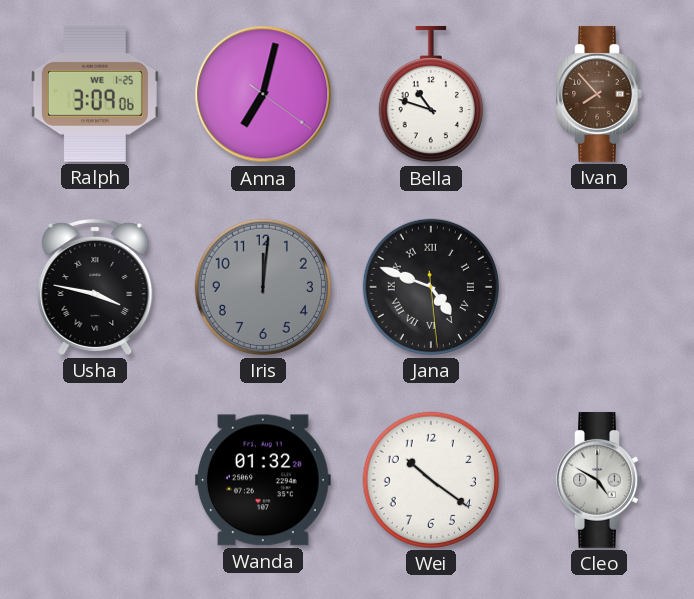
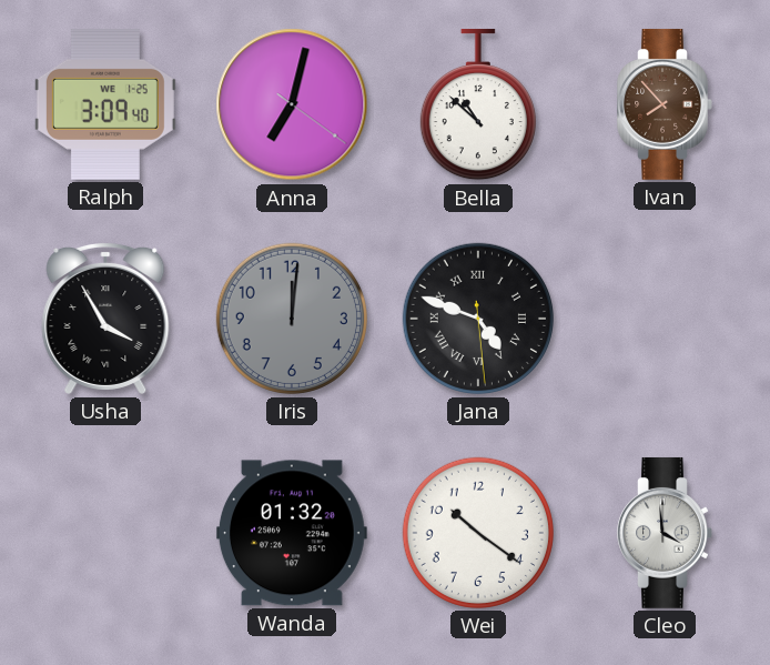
Ralph: 3:09:06 -> 3:09:40 (105, 104)
Bella: 10:48 -> 10:52 (478, 104)
Usha: 3:47 -> 3:55 (105, 318)
Cleo: 4:50 -> 3:59 (665, 533)
